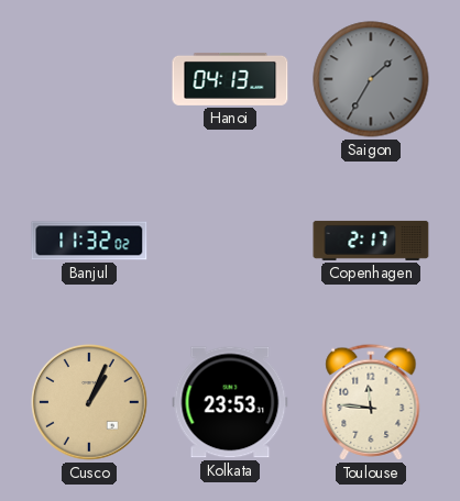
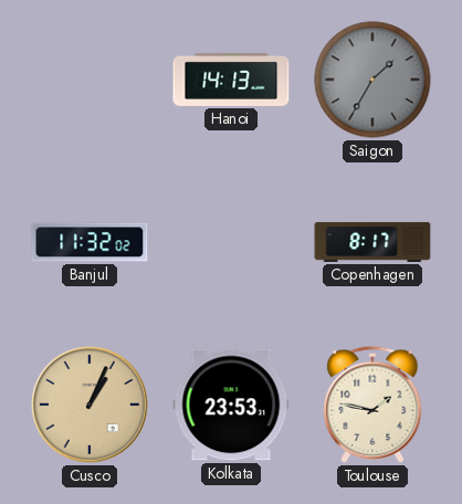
Hanoi: 04:13 -> 14:13 (231, 80)
Copenhagen: 2:17 -> 8:17 (372, 242)
Toulouse: 11:46 -> 1:47 (372, 405)
